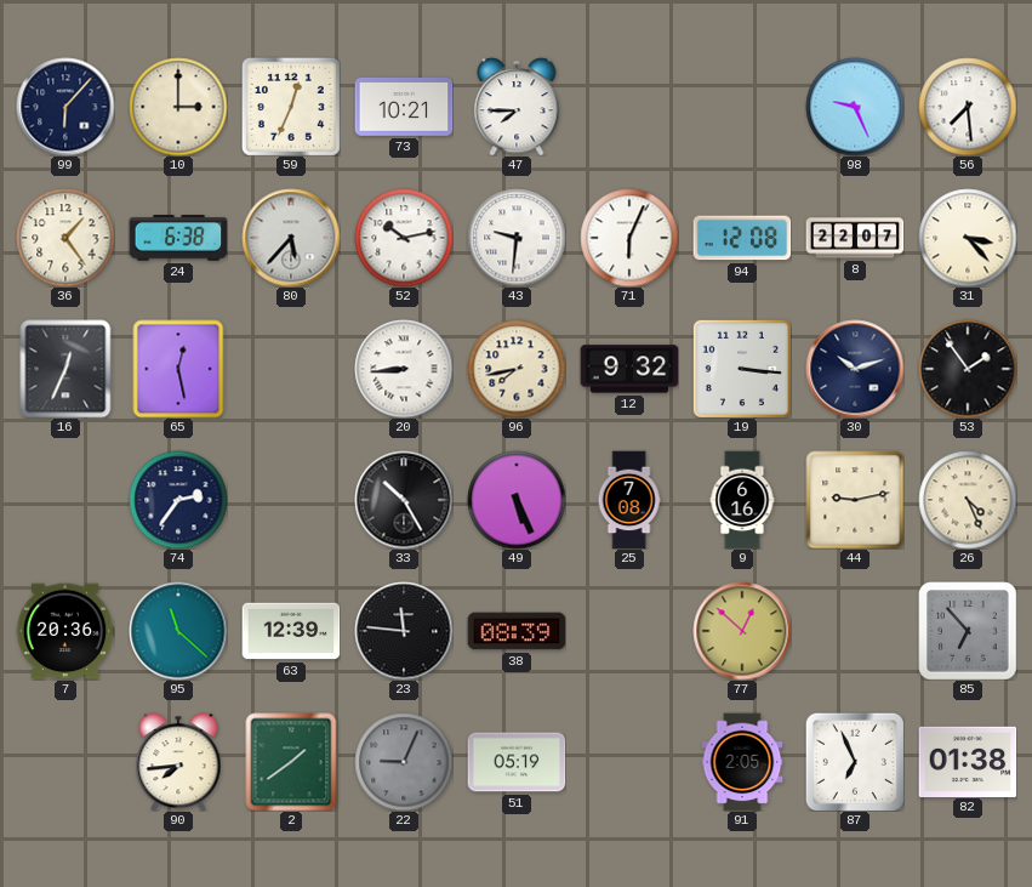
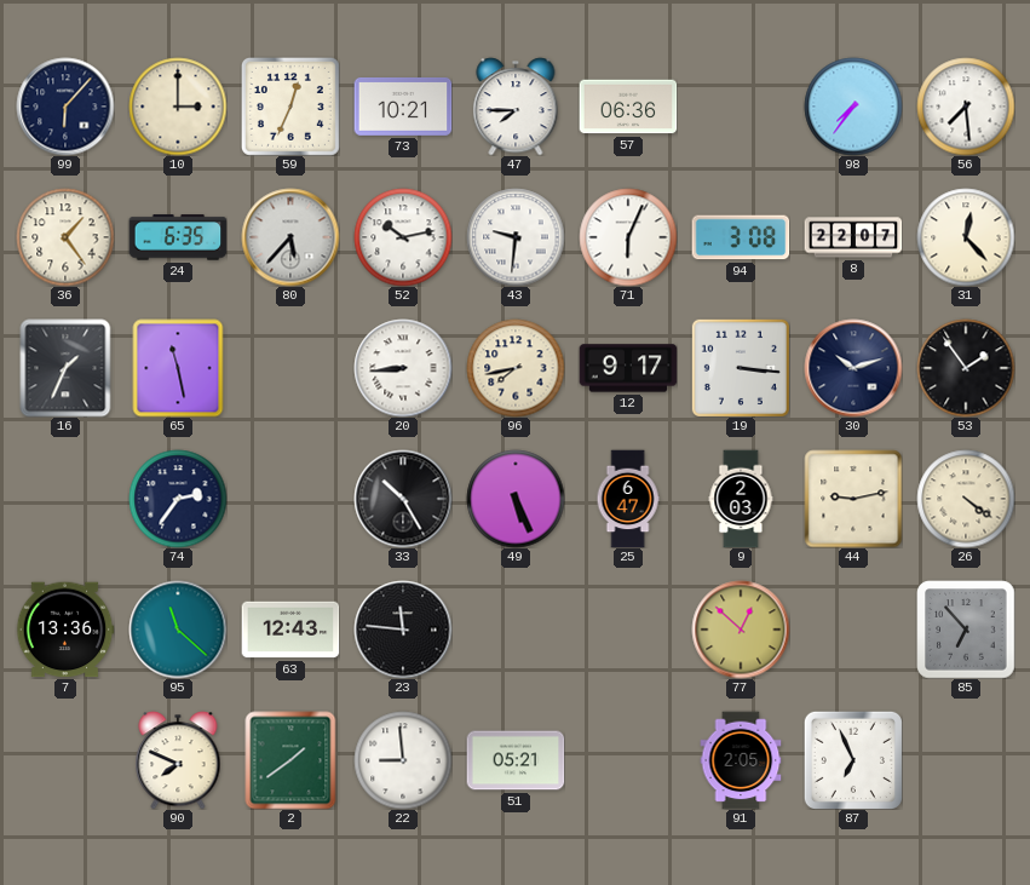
57: none -> 06:36 (628, 107)
98: 9:26 -> 7:36 (853, 107)
24: 6:38 -> 6:35 (178, 237)
94: 12:08 -> 3:08 (741, 237)
31: 3:23 -> 12:23 (966, 237)
16: 12:34 -> 1:34 (65, 368)
65: 12:28 -> 11:28 (178, 368)
12: 9:32 -> 9:17 (628, 368)
25: 7:08 -> 6:47 (628, 499)
9: 6:16 -> 2:03 (741, 499)
26: 4:26 -> 4:21 (966, 499)
7: 20:36 -> 13:36 (65, 630)
63: 12:39 -> 12:43 (290, 630)
38: 08:39 -> none (517, 631)
90: 7:44 -> 7:49 (178, 760)
22: 9:04 -> 8:59 (403, 760)
22 dial: grey -> white (403, 760)
51: 05:19 -> 05:21 (516, 760)
82: 01:38 -> none (968, 761)
